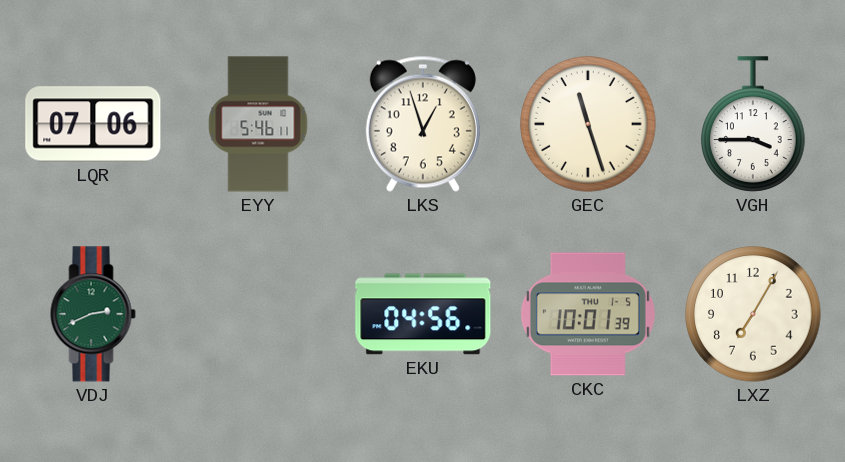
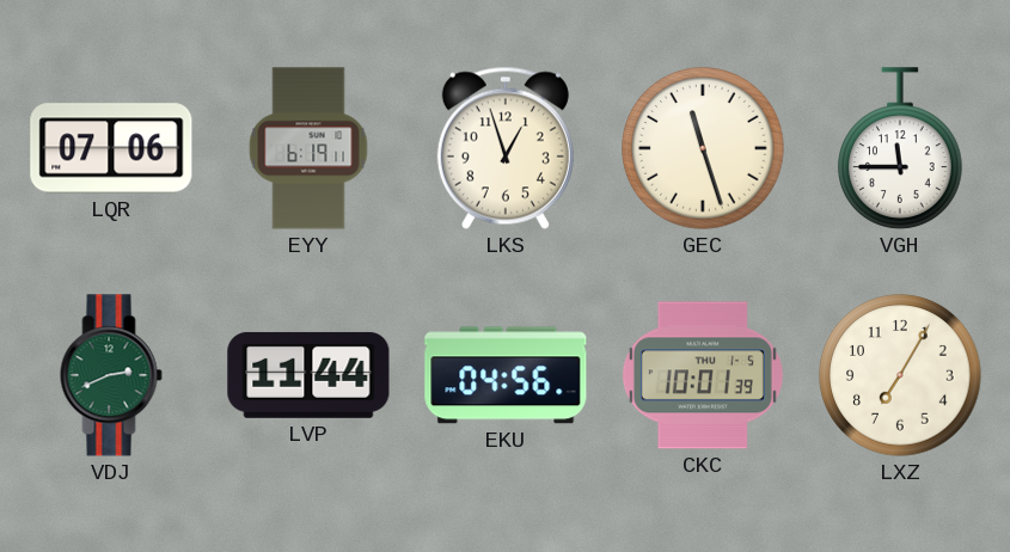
EYY: 5:46 -> 6:19 (308, 148)
VGH: 3:45 -> 11:45 (900, 148)
LVP: none -> 11:44 (308, 375)
